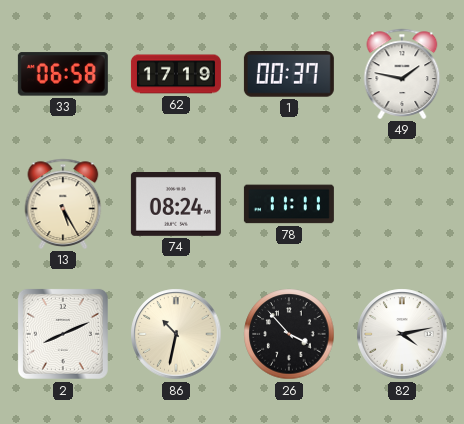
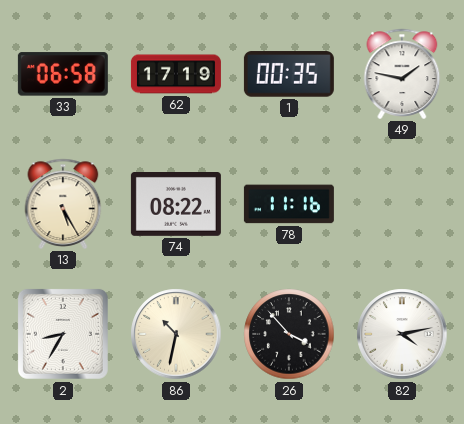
1: 00:37 -> 00:35 (289, 74)
74: 08:24 -> 08:22 (176, 205)
78: 11:11 -> 11:16 (289, 204)
2: 8:11 -> 8:35 (63, 334)
